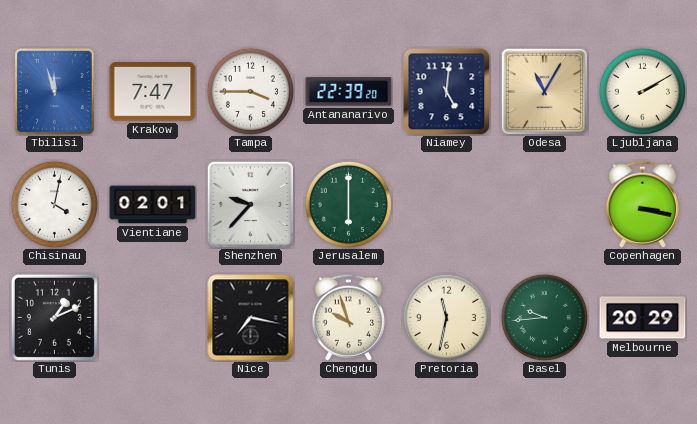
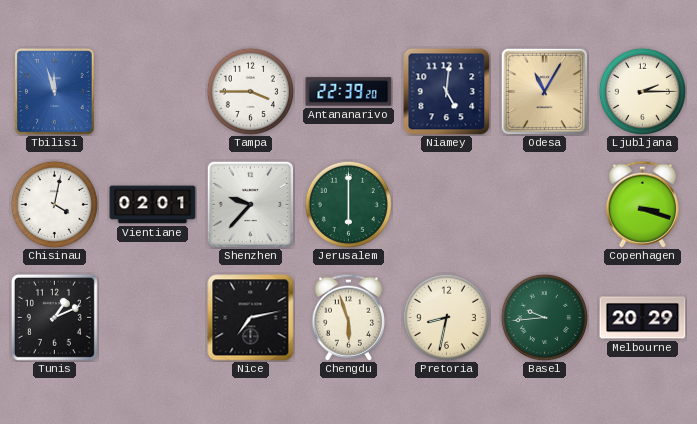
Krakow: 7:47 -> none (153, 92)
Ljubljana: 2:10 -> 2:15 (642, 91)
Copenhagen: 3:17 -> 3:18 (642, 204)
Nice: 7:17 -> 7:13 (251, 318)
Chengdu: 9:57 -> 5:57 (348, 317)
Pretoria: 11:32 -> 8:32 (446, 317)
